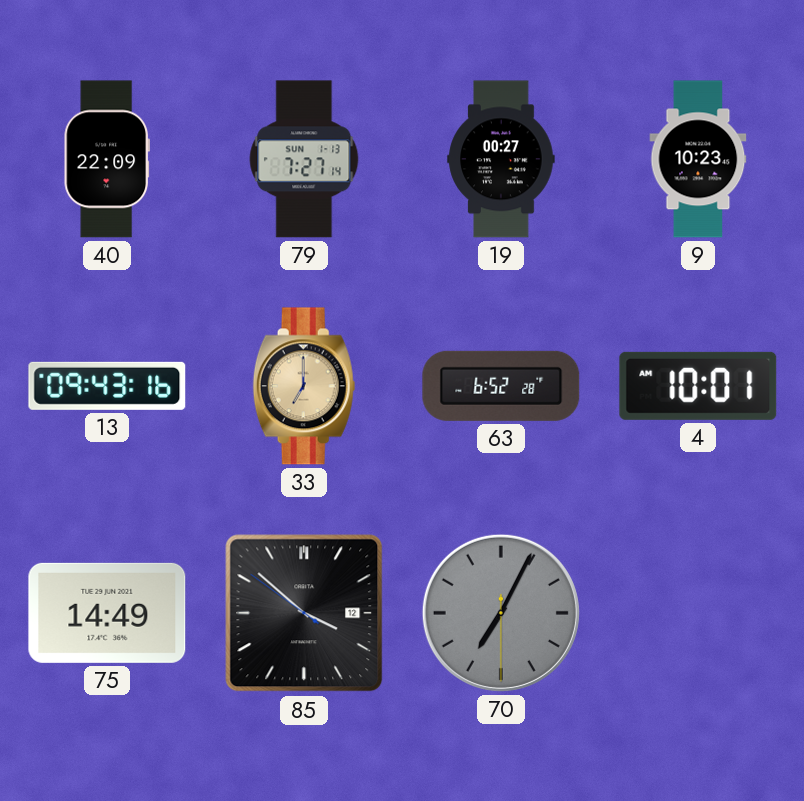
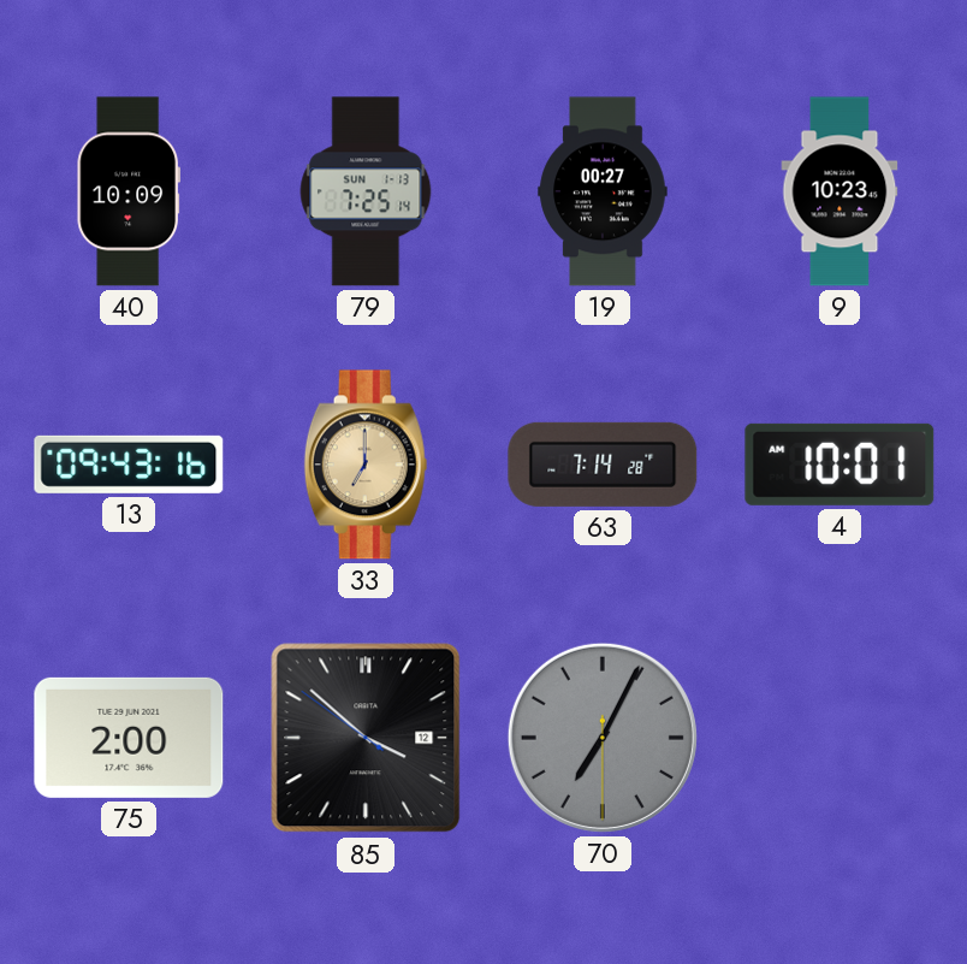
40: 22:09 -> 10:09 (127, 191)
79: 7:27 -> 7:25 (366, 191)
63: 6:52 -> 7:14 (603, 465)
75: 14:49 -> 2:00 (129, 738)
